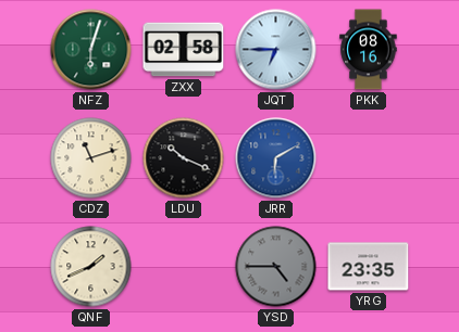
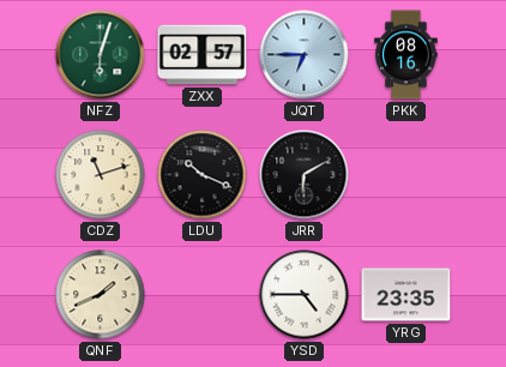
ZXX: 02:58 -> 02:57 (203, 55)
JRR dial: blue -> black (305, 175)
YSD dial: grey -> white (305, 295)
